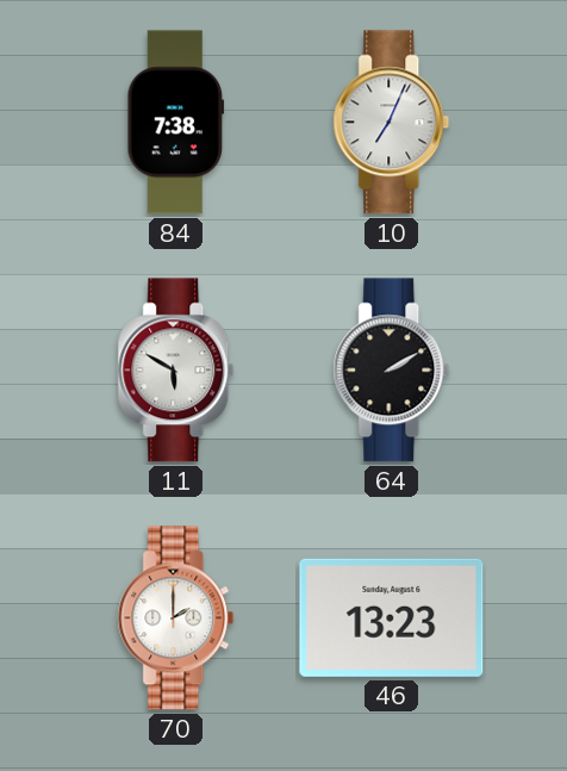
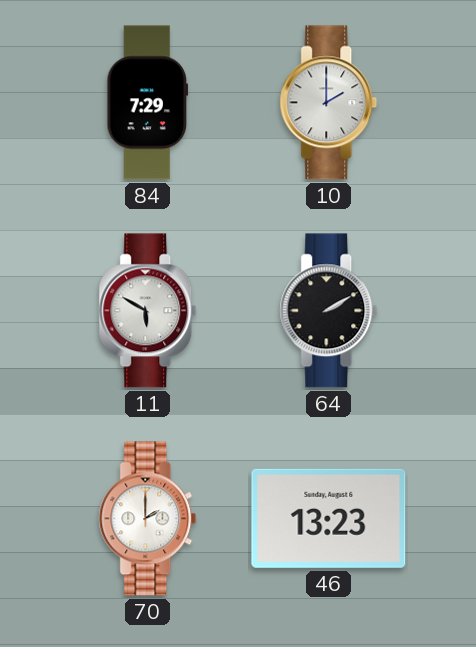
84: 7:38 -> 7:29 (148, 103)
10: 7:04 -> 2:00 (329, 103)
